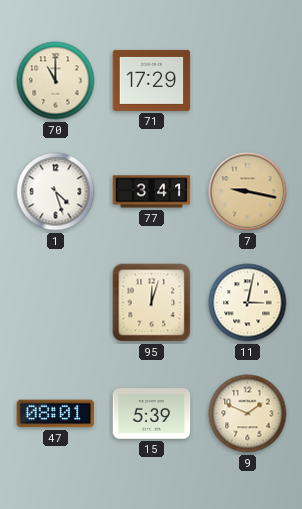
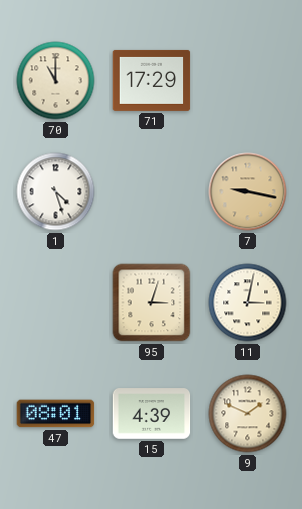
77: 3:41 -> none (152, 192)
95: 12:03 -> 3:03 (152, 303)
15: 5:39 -> 4:39 (152, 414)
